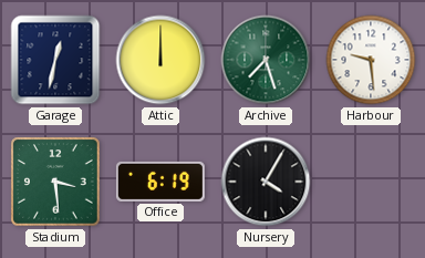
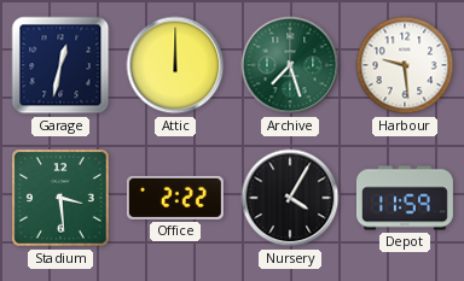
Office: 6:19 -> 2:22 (175, 198)
Depot: none -> 11:59 (405, 198)
